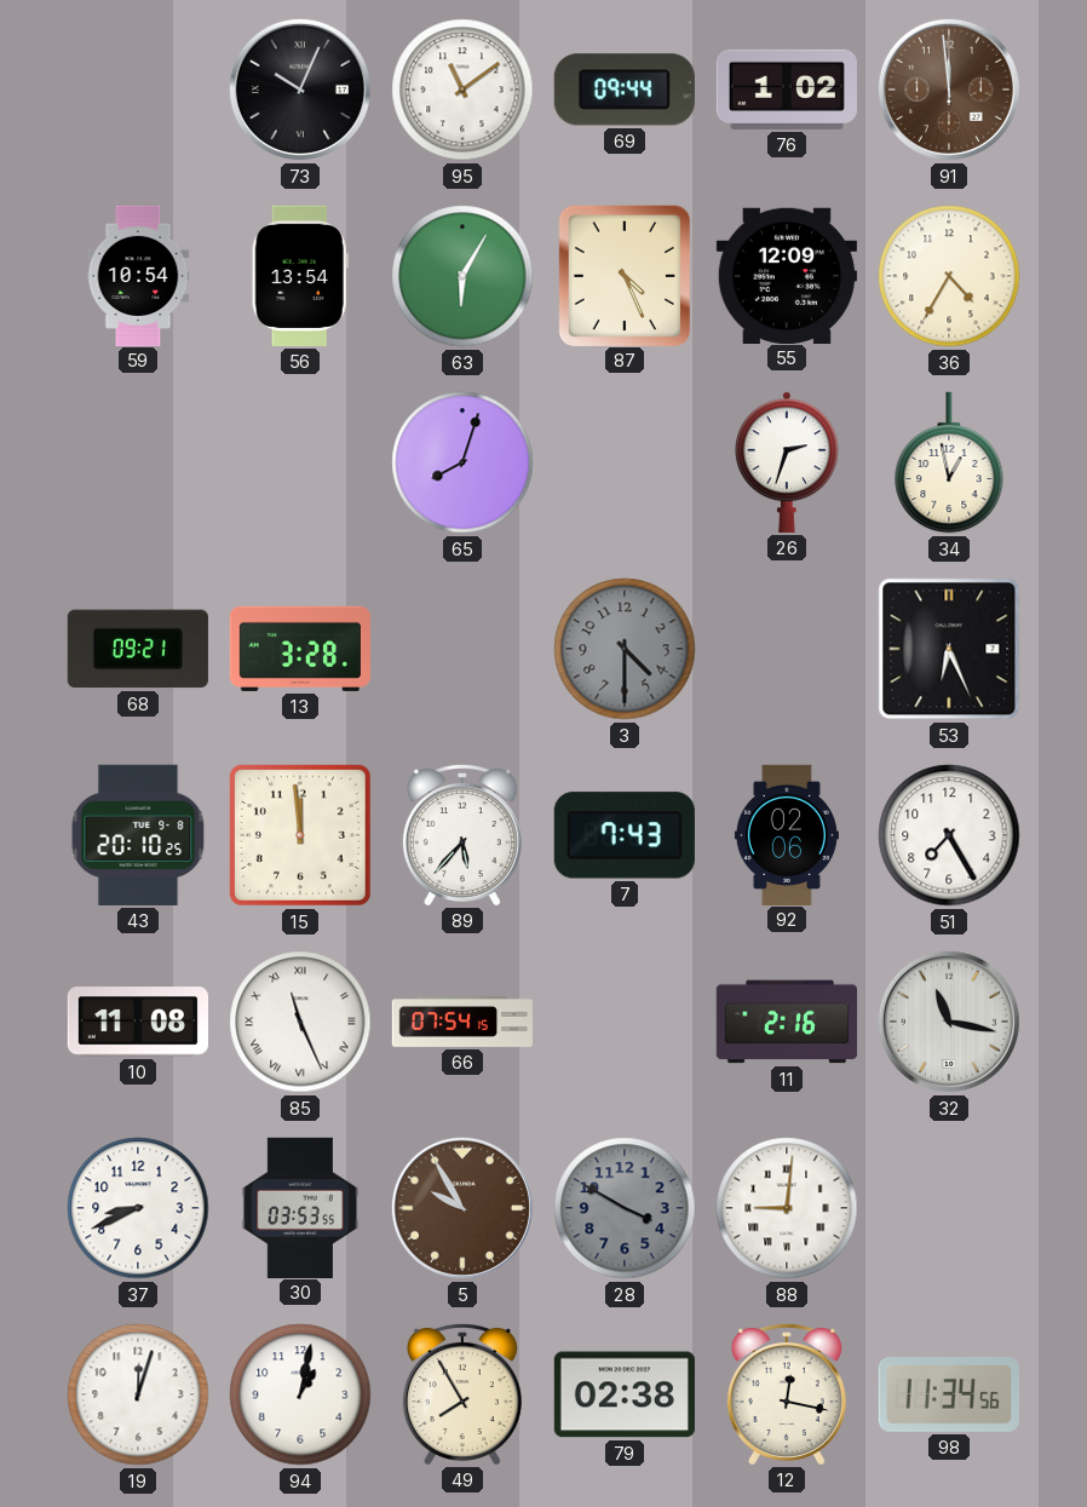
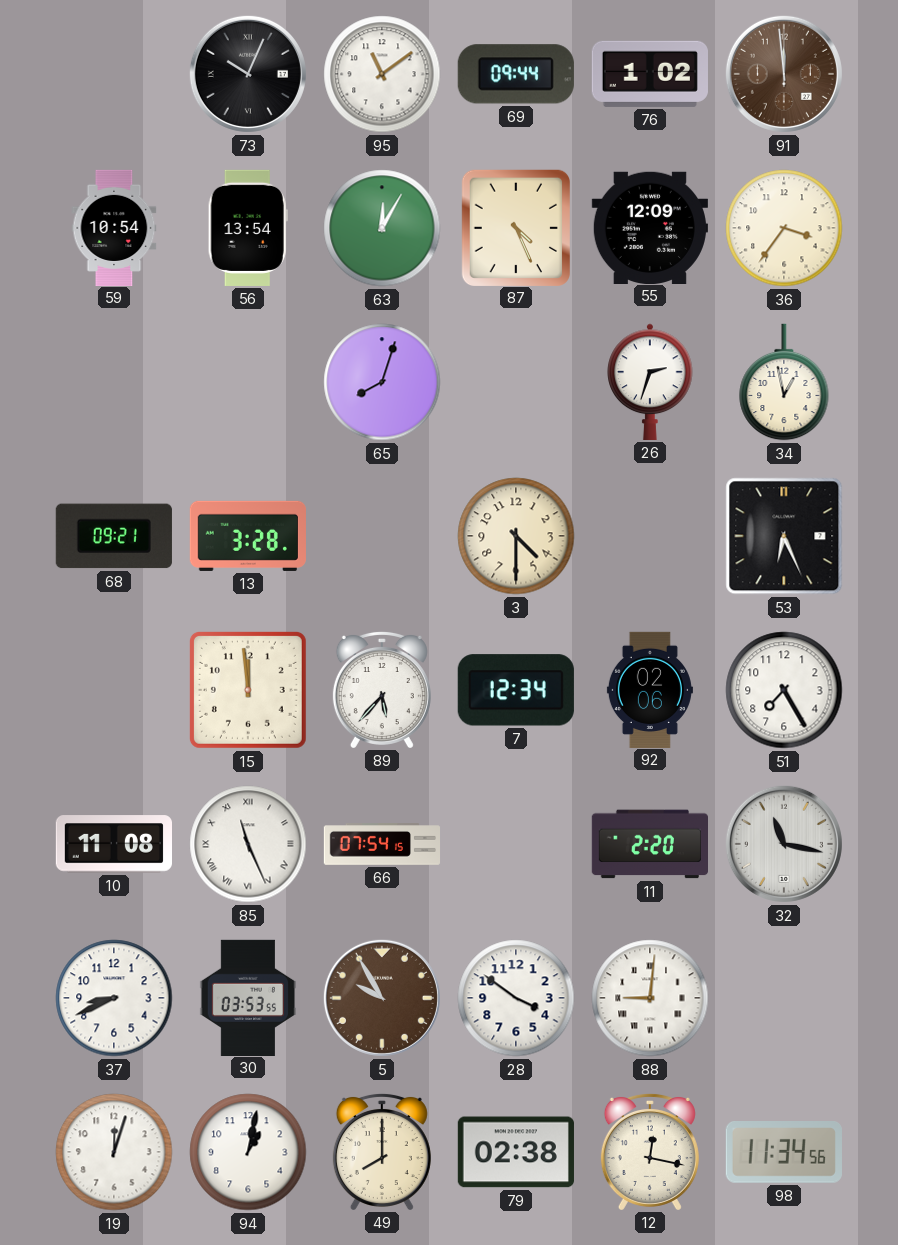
63: 6:05 -> 12:05 (382, 228)
36: 4:35 -> 3:36 (784, 228)
3 dial: grey -> cream (516, 536)
43: 20:10 -> none (138, 835)
7: 7:43 -> 12:34 (516, 690)
11: 2:16 -> 2:20 (649, 844)
28: 3:50 -> 3:51 (516, 998)
28 dial: grey -> white (516, 998)
49: 7:55 -> 8:00 (382, 1151)
